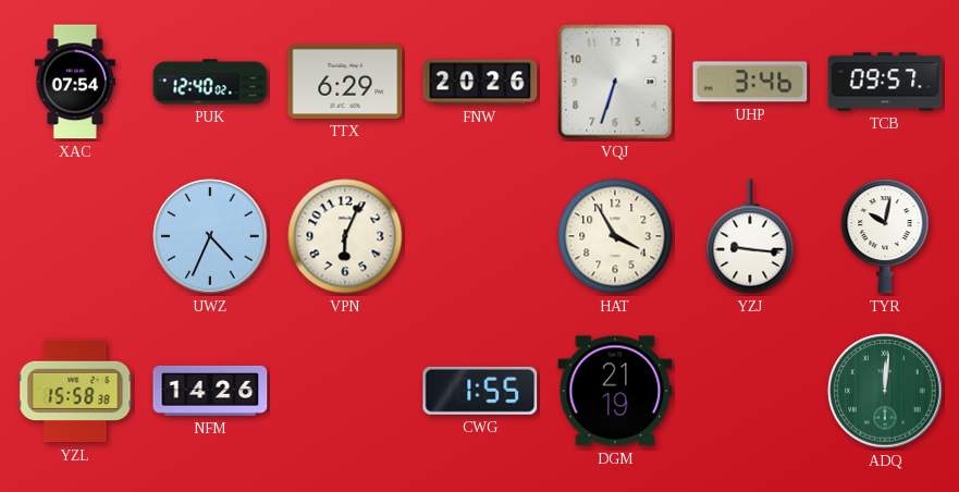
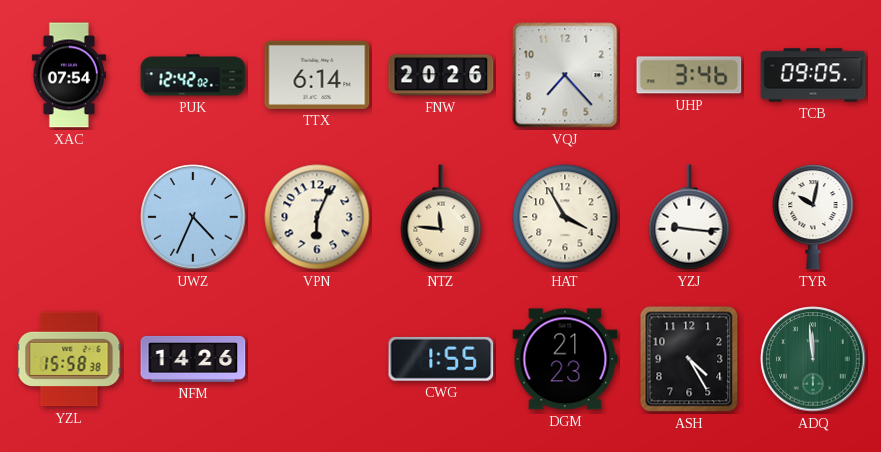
PUK: 12:40 -> 12:42 (193, 75)
TTX: 6:29 -> 6:14 (317, 75)
VQJ: 6:33 -> 7:23 (565, 75)
TCB: 09:57 -> 09:05 (813, 75)
NTZ: none -> 11:46 (441, 217)
DGM: 21:19 -> 21:23 (565, 359)
ASH: none -> 4:25 (689, 359)
ADQ: 12:01 -> 11:59 (813, 359)
